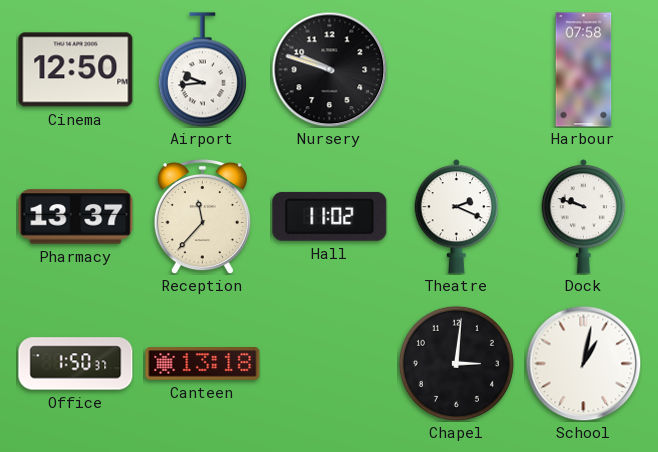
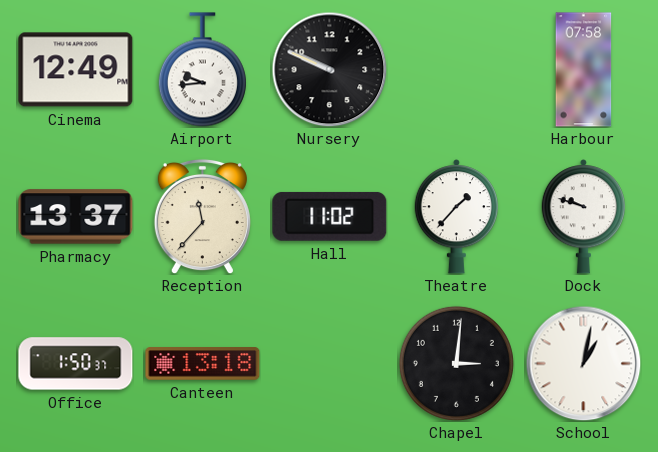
Cinema: 12:50 -> 12:49 (76, 70)
Nursery: 9:48 -> 9:49 (329, 69)
Theatre: 2:19 -> 1:37 (456, 217)
